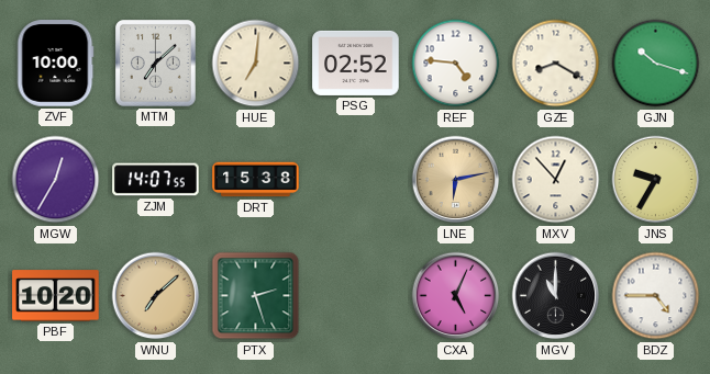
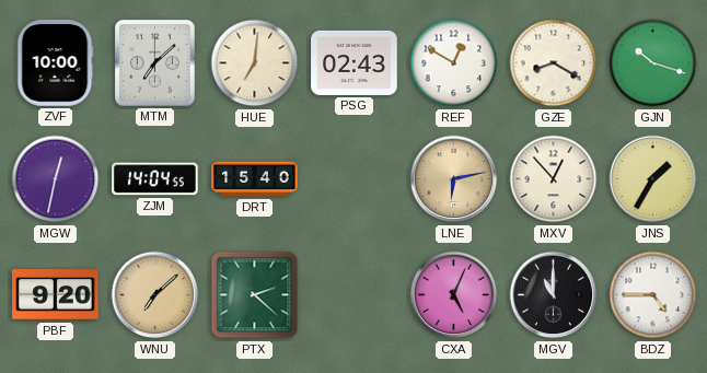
PSG: 02:52 -> 02:43 (355, 62)
REF: 4:46 -> 12:50 (454, 63)
MGW: 12:35 -> 12:32 (56, 179)
ZJM: 14:07 -> 14:04 (155, 179)
DRT: 15:38 -> 15:40 (255, 179)
JNS: 9:35 -> 1:35 (653, 179)
PBF: 10:20 -> 9:20 (56, 295)
PTX: 2:27 -> 2:22 (255, 295)
